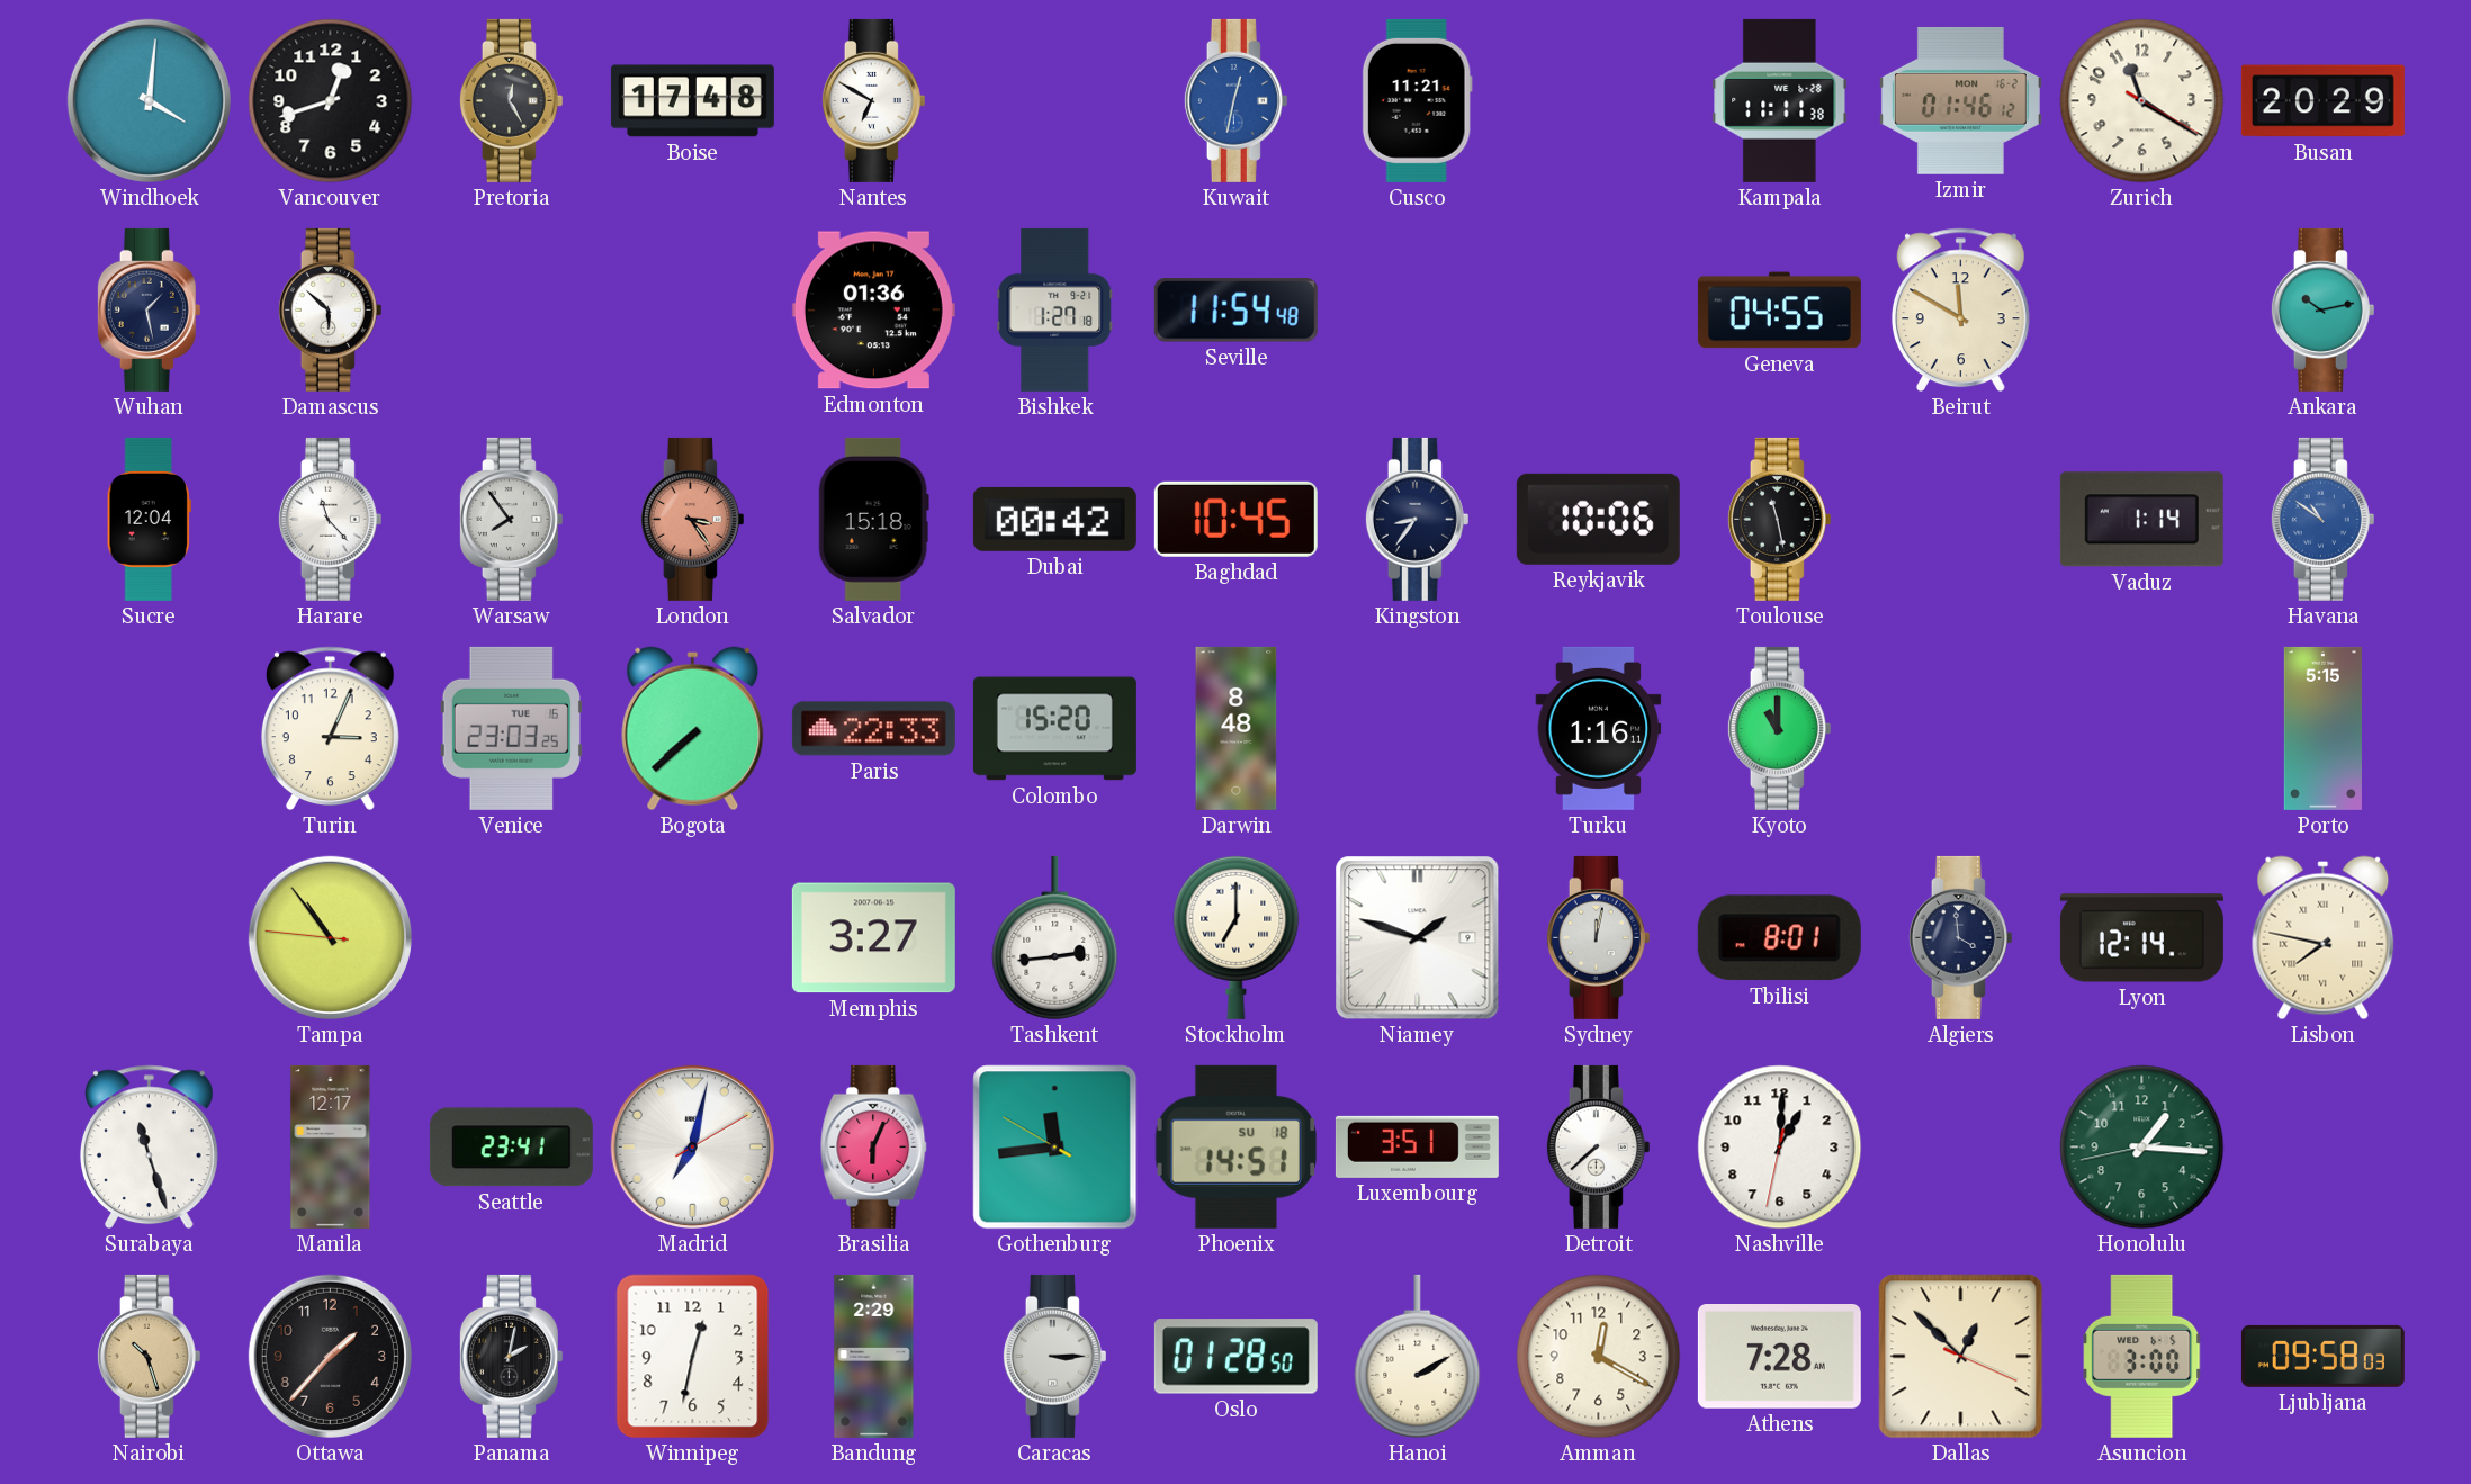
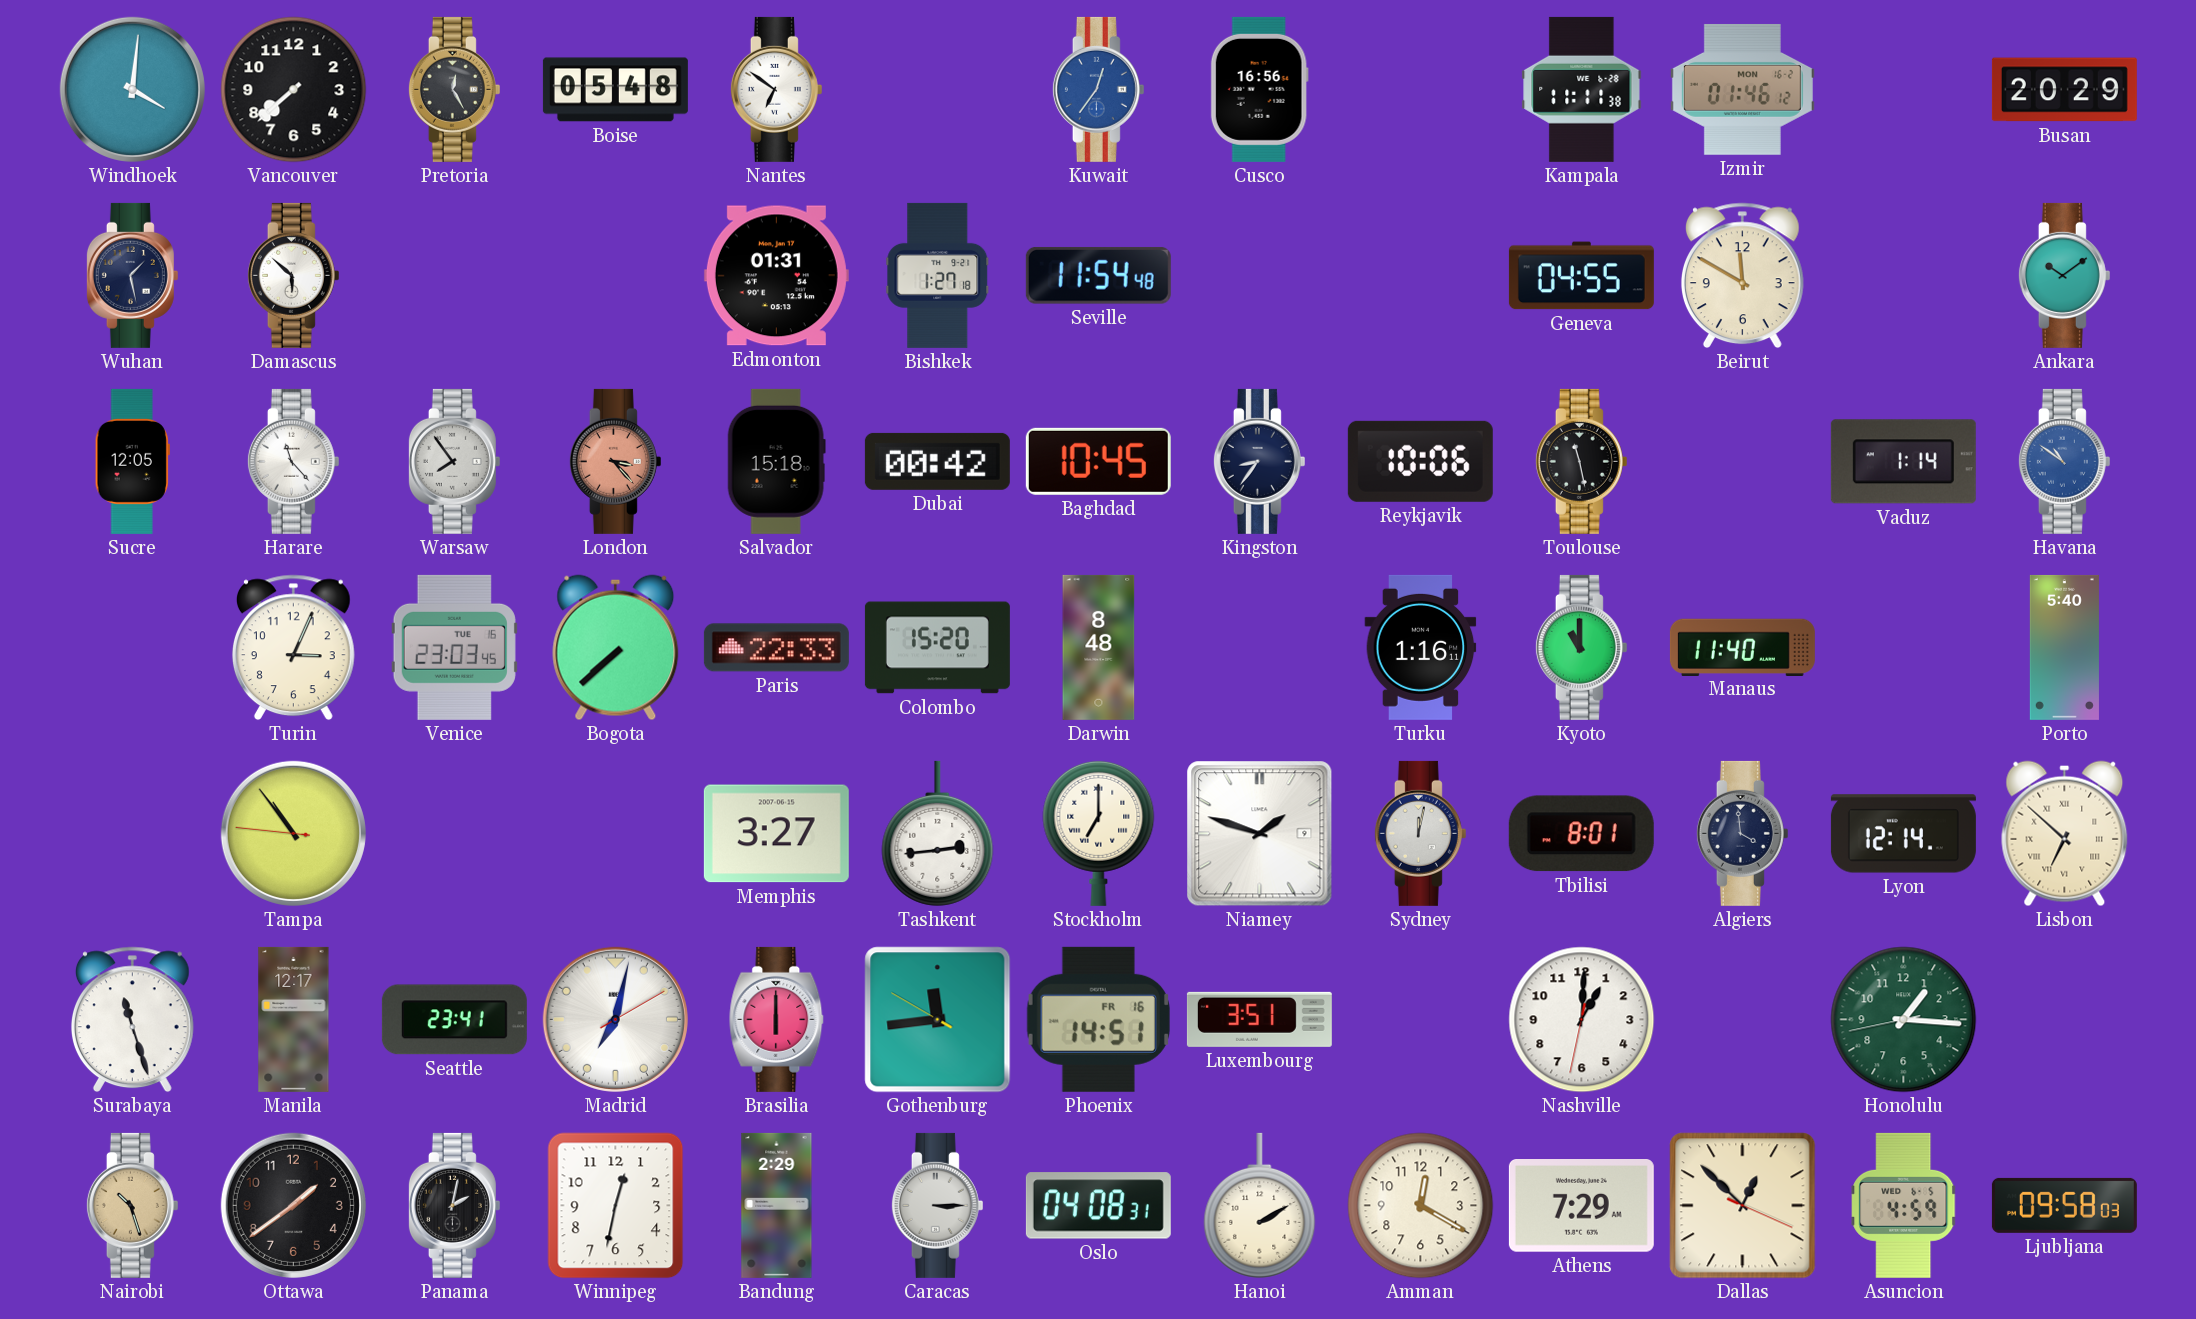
Vancouver: 12:42 -> 7:38 (294, 90)
Boise: 17:48 -> 05:48 (615, 90)
Nantes: 6:50 -> 6:51 (776, 89)
Kuwait: 12:32 -> 12:36 (1098, 89)
Cusco: 11:21 -> 16:56 (1259, 89)
Zurich: 11:20 -> none (2142, 101)
Edmonton: 01:36 -> 01:31 (776, 276)
Ankara: 10:13 -> 10:09 (2064, 275)
Sucre: 12:04 -> 12:05 (132, 461)
London: 3:24 -> 3:23 (615, 461)
Venice: 23:03:25 -> 23:03:45 (454, 647)
Manaus: none -> 11:40 (1742, 647)
Porto: 5:15 -> 5:40 (2064, 647)
Lisbon: 7:47 -> 6:52 (2065, 834)
Brasilia: 6:04 -> 6:00 (777, 1019)
Phoenix date: SU 18 -> FR 16 (1098, 1019)
Detroit: 7:38 -> none (1598, 1146)
Ottawa: 1:37 -> 1:39 (293, 1205)
Oslo: 01:28 -> 04:08 (1098, 1206)
Athens: 7:28 -> 7:29 (1581, 1206)
Asuncion: 3:00 -> 4:59 (1904, 1205)
